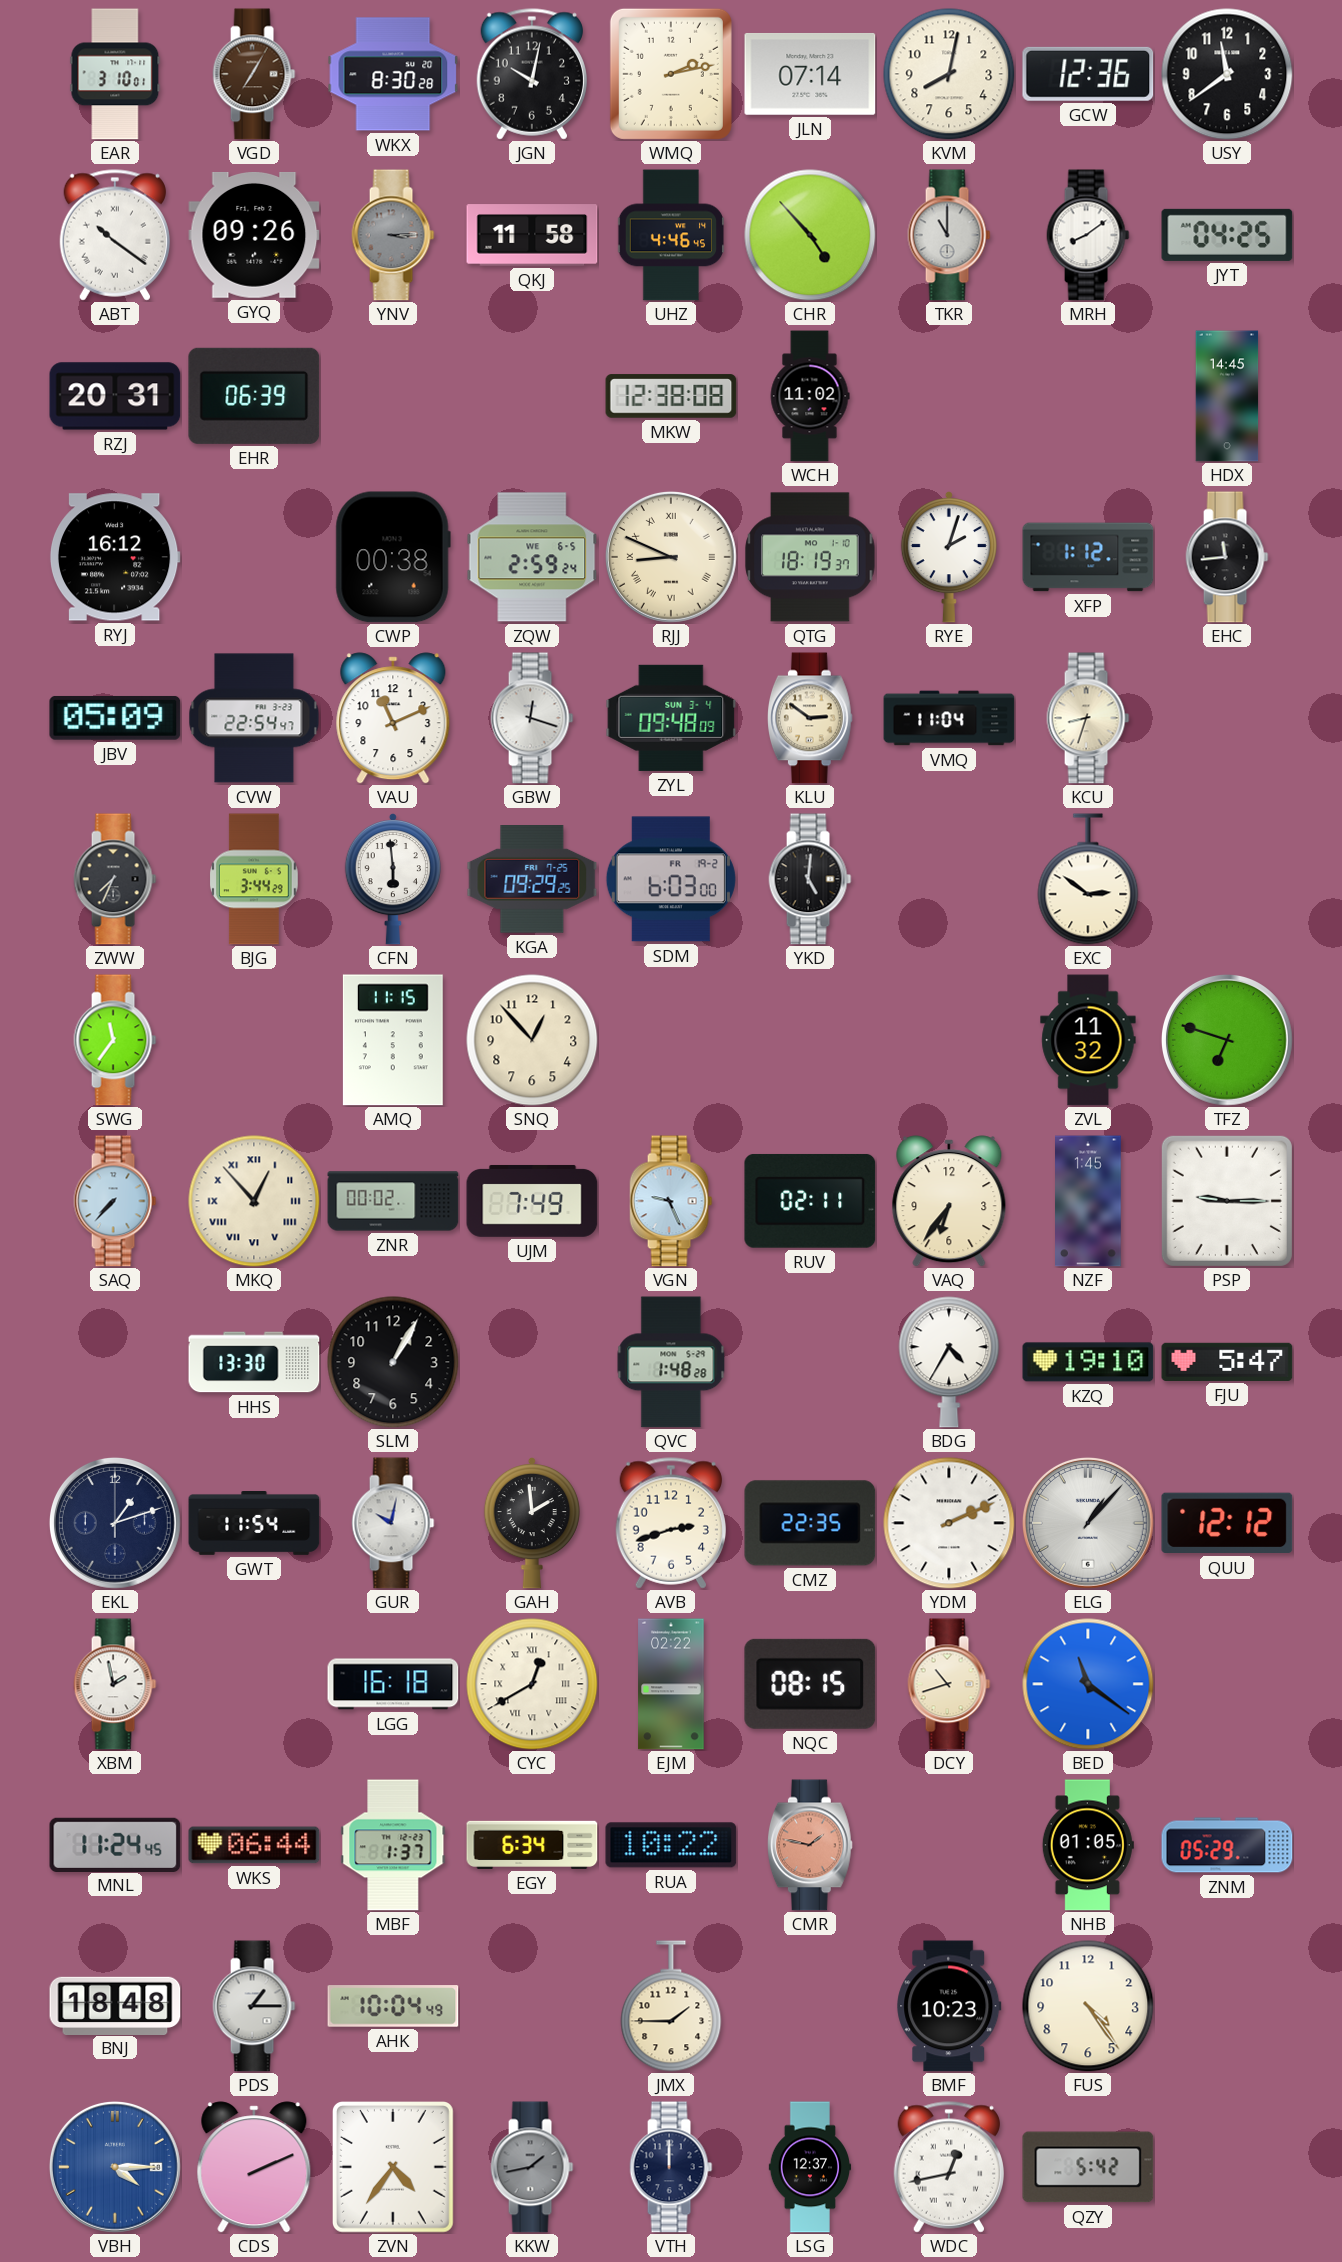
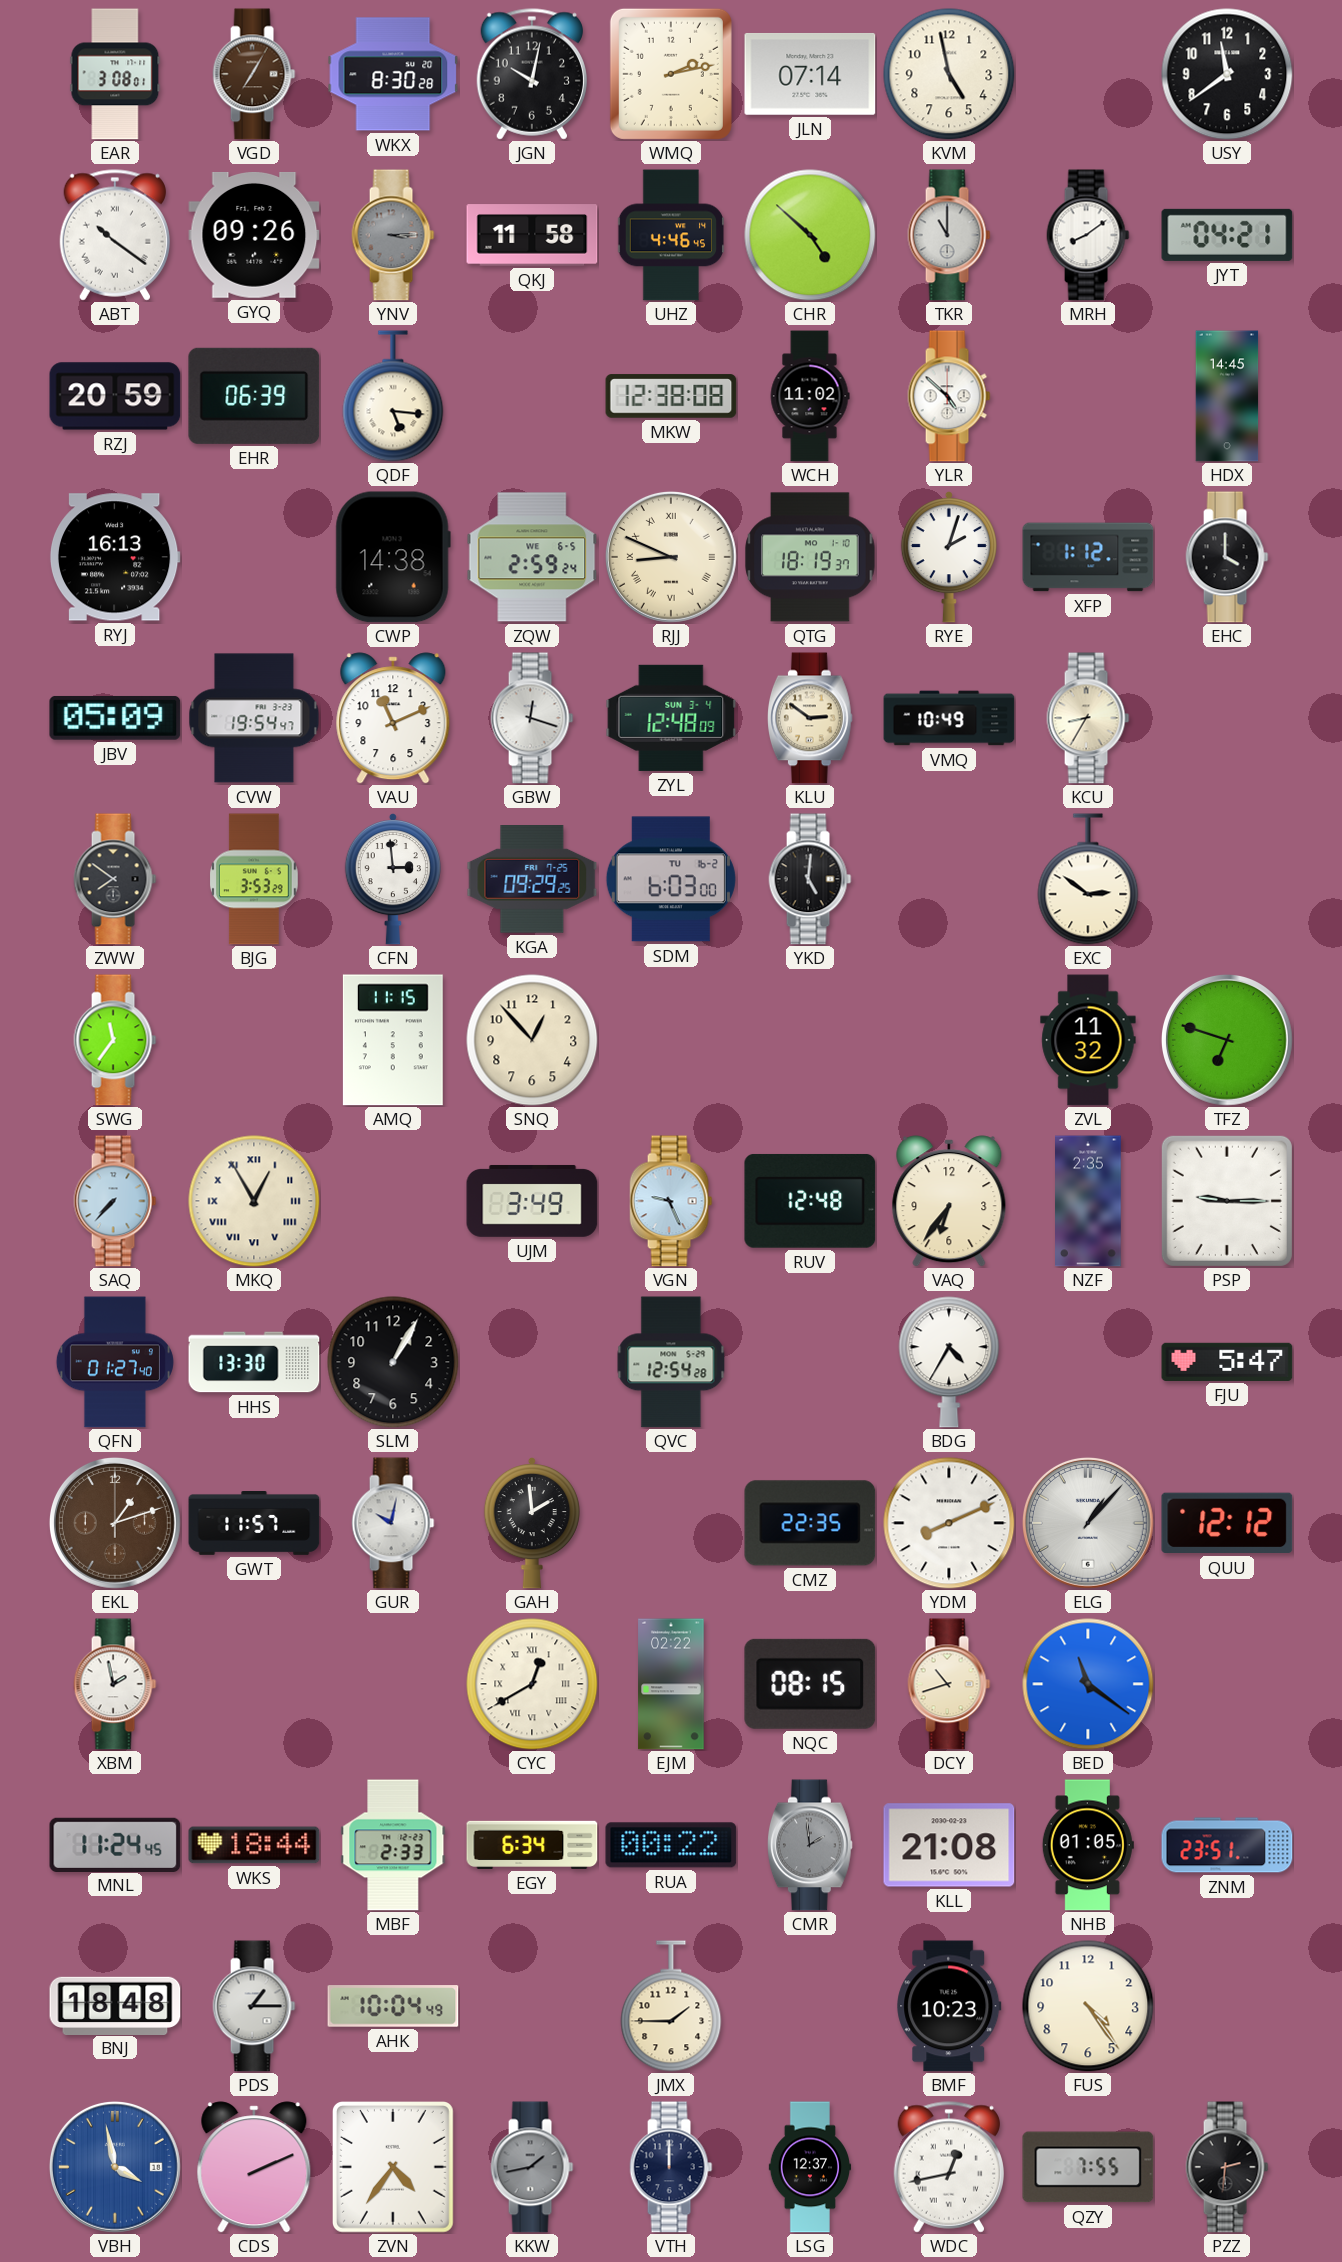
EAR: 3:10 -> 3:08 (115, 74)
KVM: 8:02 -> 4:58 (949, 74)
GCW: 12:36 -> none (1088, 74)
CHR: 4:53 -> 4:52 (810, 235)
JYT: 04:25 -> 04:21 (1227, 235)
RZJ: 20:31 -> 20:59 (115, 396)
QDF: none -> 5:16 (393, 396)
YLR: none -> 4:52 (949, 396)
RYJ: 16:12 -> 16:13 (115, 557)
CWP: 00:38 -> 14:38 (393, 557)
EHC: 11:44 -> 4:00 (1227, 557)
CVW: 22:54 -> 19:54 (254, 718)
ZYL: 09:48 -> 12:48 (671, 718)
VMQ: 11:04 -> 10:49 (949, 718)
KCU: 8:33 -> 8:35 (1088, 718)
ZWW: 7:34 -> 7:51 (115, 879)
BJG: 3:44 -> 3:53 (255, 879)
CFN: 5:59 -> 2:59 (393, 879)
SDM date: FR 19-2 -> TU 16-2 (671, 879)
MKQ: 12:53 -> 12:55 (254, 1201)
ZNR: 00:02 -> none (393, 1201)
UJM: 7:49 -> 3:49 (532, 1201)
RUV: 02:11 -> 12:48 (810, 1201)
NZF: 1:45 -> 2:35 (1089, 1201)
QFN: none -> 01:27 (115, 1362)
QVC: 1:48 -> 12:54 (671, 1362)
KZQ: 19:10 -> none (1088, 1362)
EKL dial: navy -> brown (115, 1523)
GWT: 11:54 -> 11:57 (254, 1524)
AVB: 2:42 -> none (671, 1523)
YDM: 2:11 -> 8:11 (949, 1523)
LGG: 16:18 -> none (393, 1684)
WKS: 06:44 -> 18:44 (254, 1845)
MBF: 1:37 -> 2:33 (393, 1845)
RUA: 10:22 -> 00:22 (671, 1845)
CMR: 1:47 -> 1:59 (810, 1845)
CMR dial: salmon -> grey (810, 1845)
KLL: none -> 21:08 (949, 1845)
ZNM: 05:29 -> 23:51 (1227, 1845)
VBH: 4:15 -> 3:58 (115, 2167)
QZY: 5:42 -> 7:55 (1088, 2167)
PZZ: none -> 2:31 (1227, 2167)
